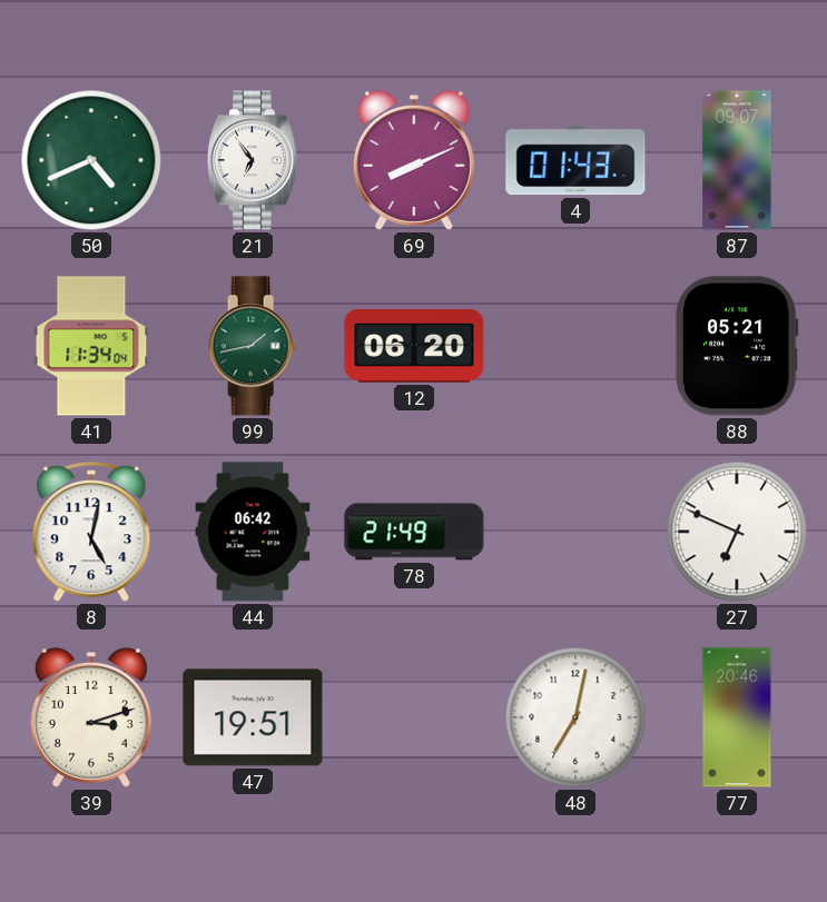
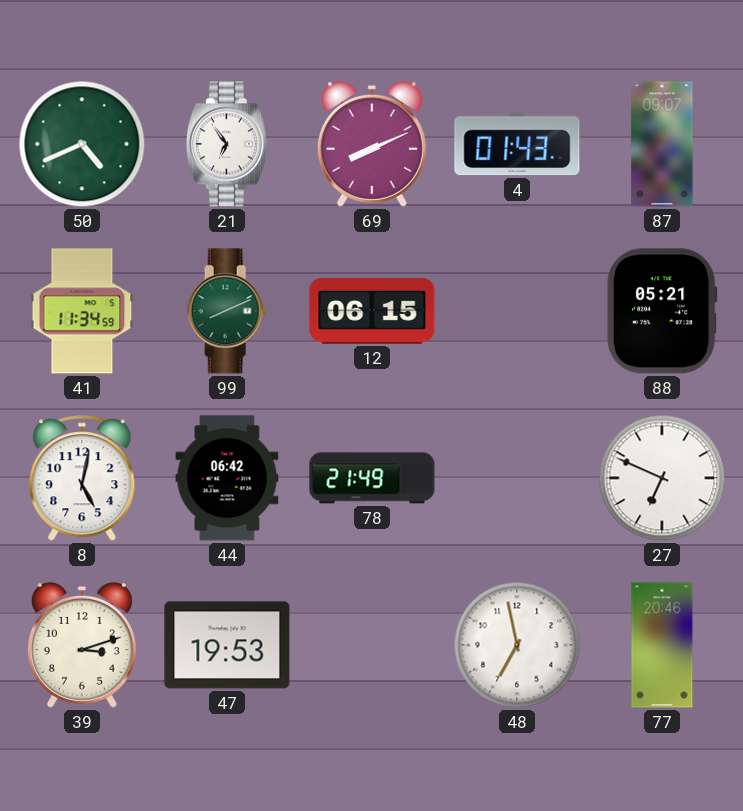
41: 11:34:04 -> 11:34:59 (82, 311)
99: 1:43 -> 8:11 (227, 311)
12: 06:20 -> 06:15 (372, 311)
47: 19:51 -> 19:53 (227, 645)
48: 7:02 -> 6:58 (517, 645)
